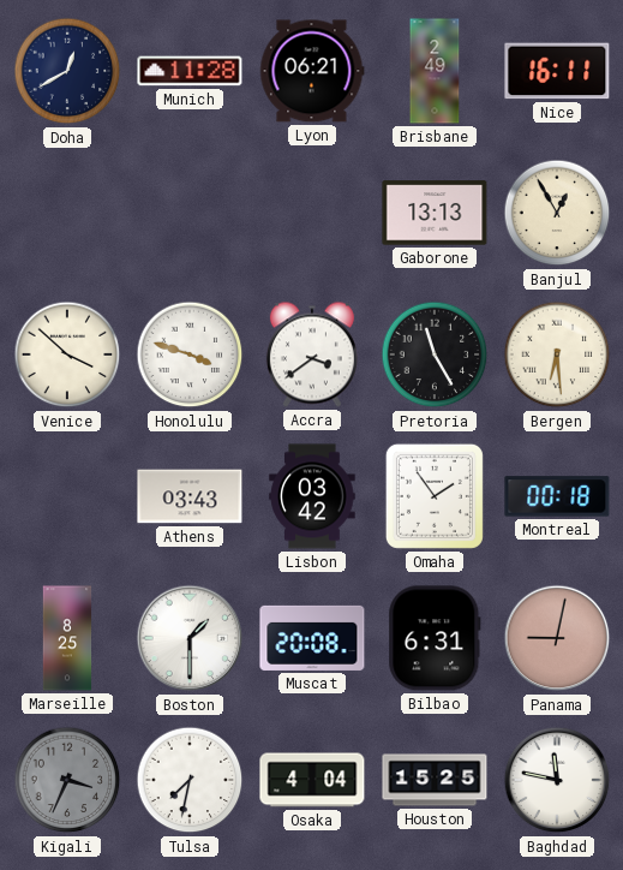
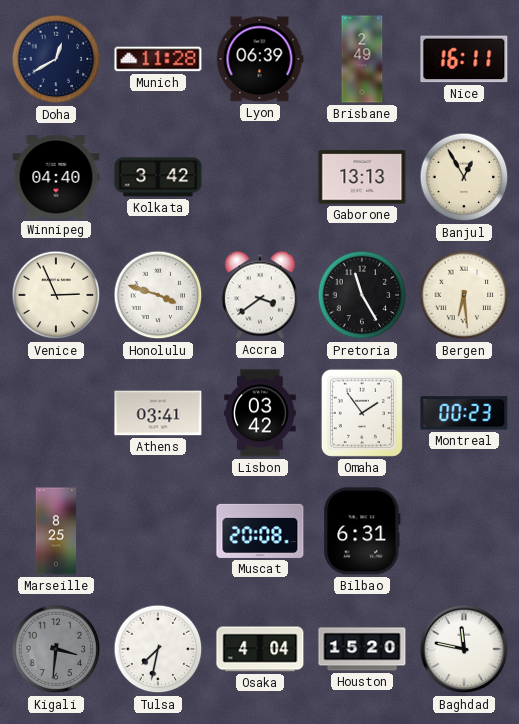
Lyon: 06:21 -> 06:39 (260, 59)
Winnipeg: none -> 04:40 (56, 177)
Kolkata: none -> 3:42 (158, 177)
Venice: 3:52 -> 2:56 (56, 295)
Athens: 03:43 -> 03:41 (158, 413)
Montreal: 00:18 -> 00:23 (464, 413)
Boston: 1:30 -> none (190, 638)
Panama: 9:02 -> none (557, 638)
Kigali: 3:34 -> 3:31 (56, 649)
Houston: 15:25 -> 15:20 (362, 649)
